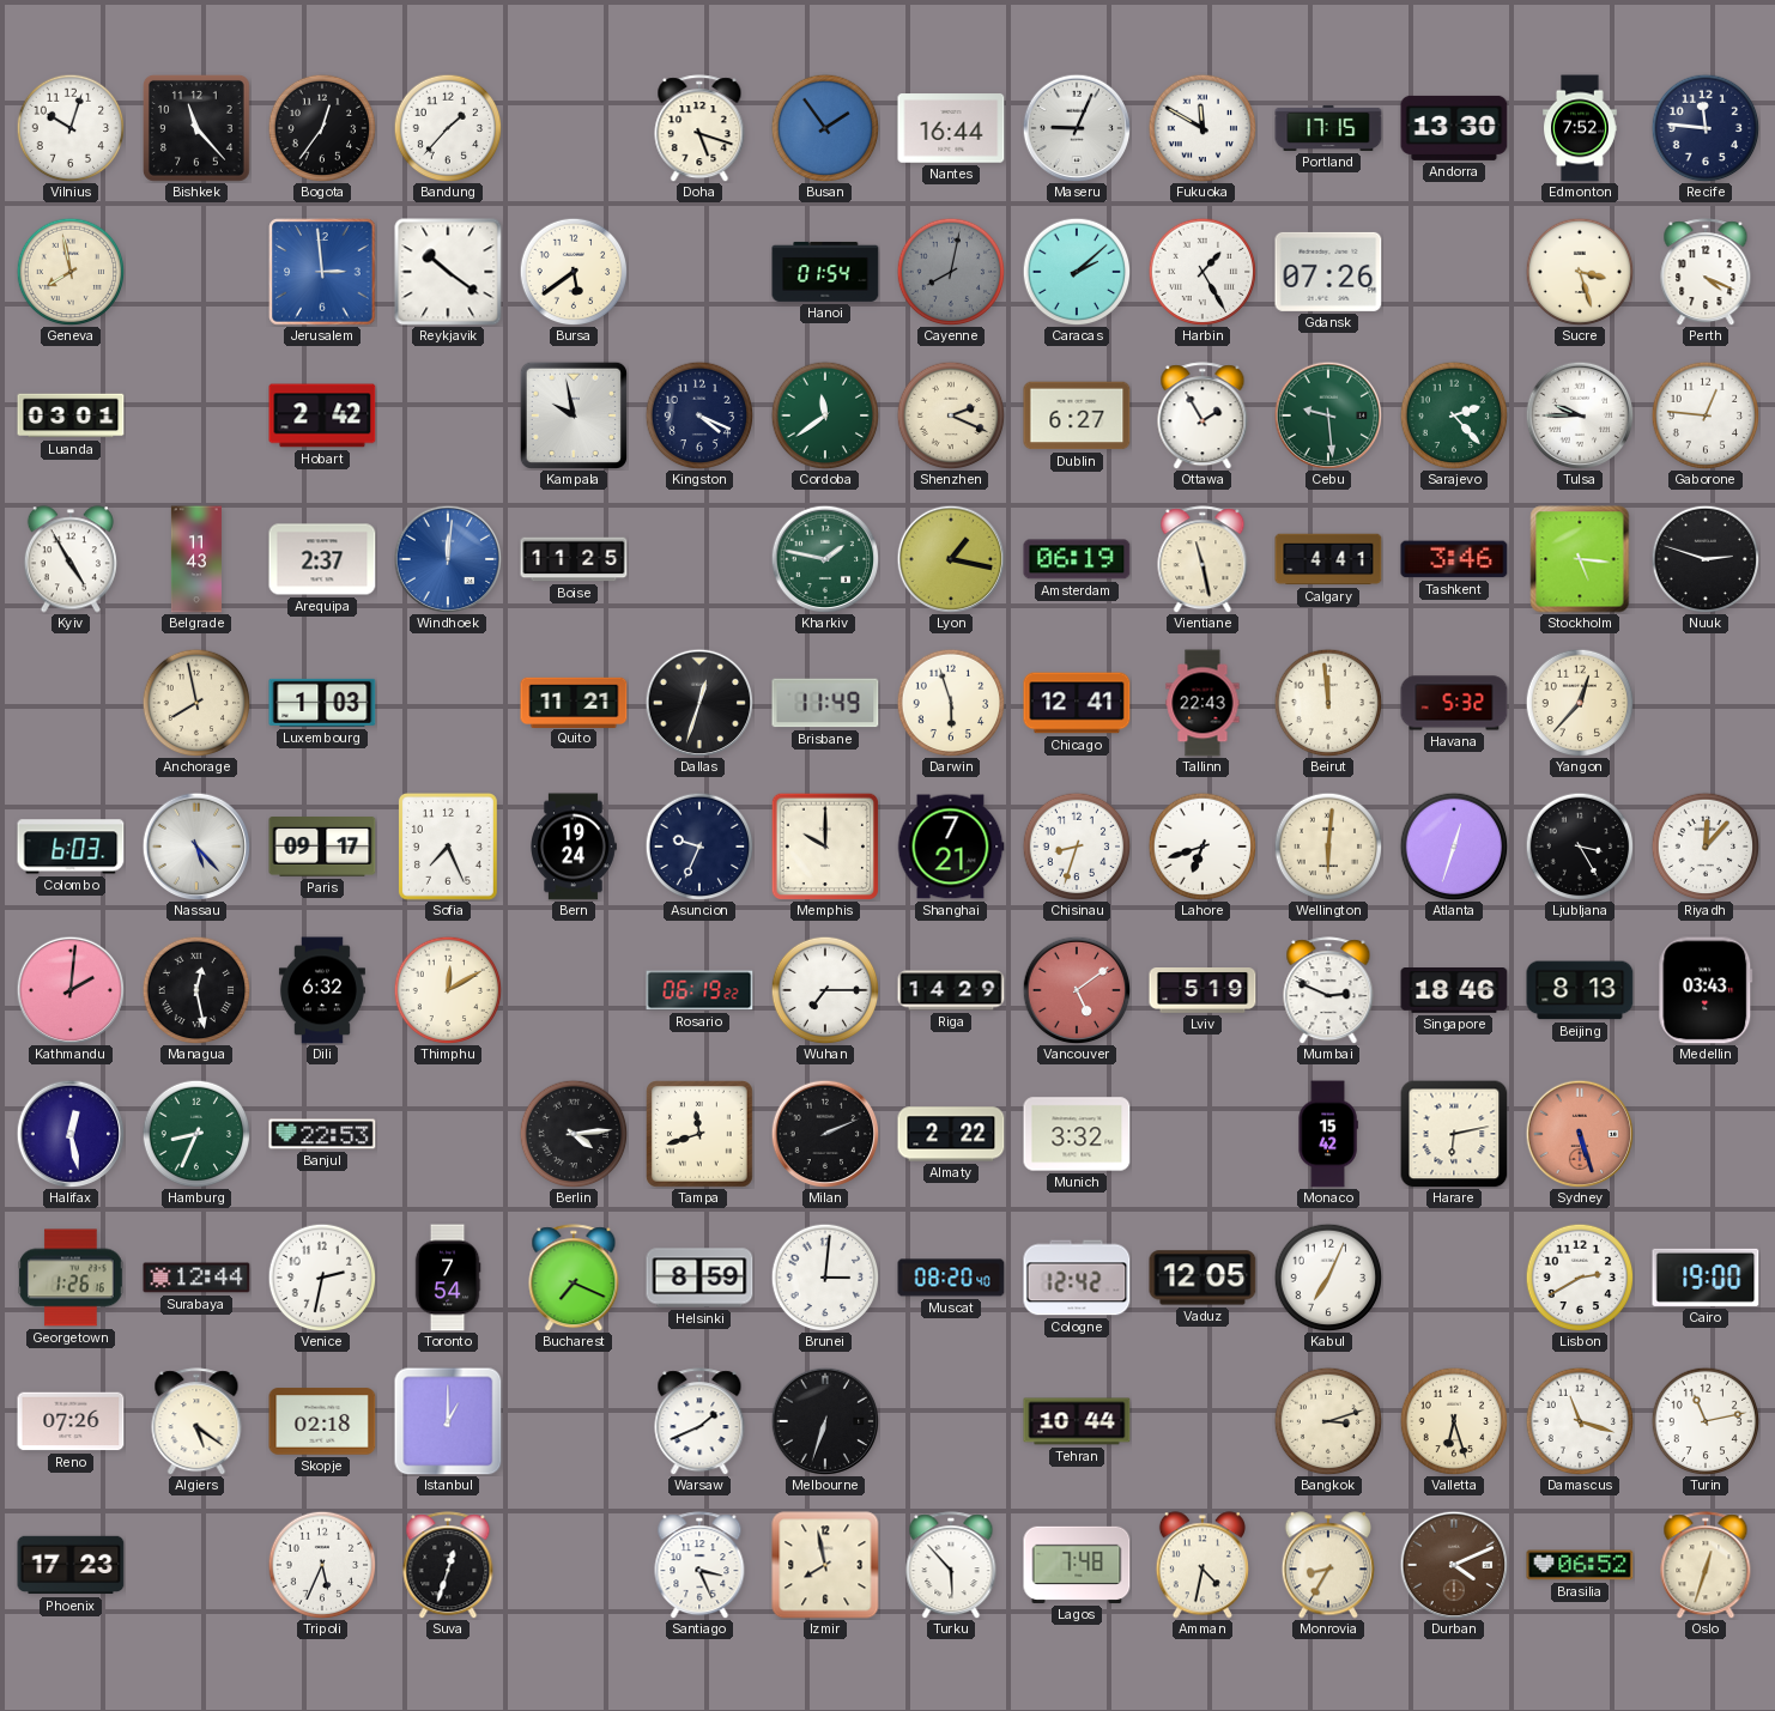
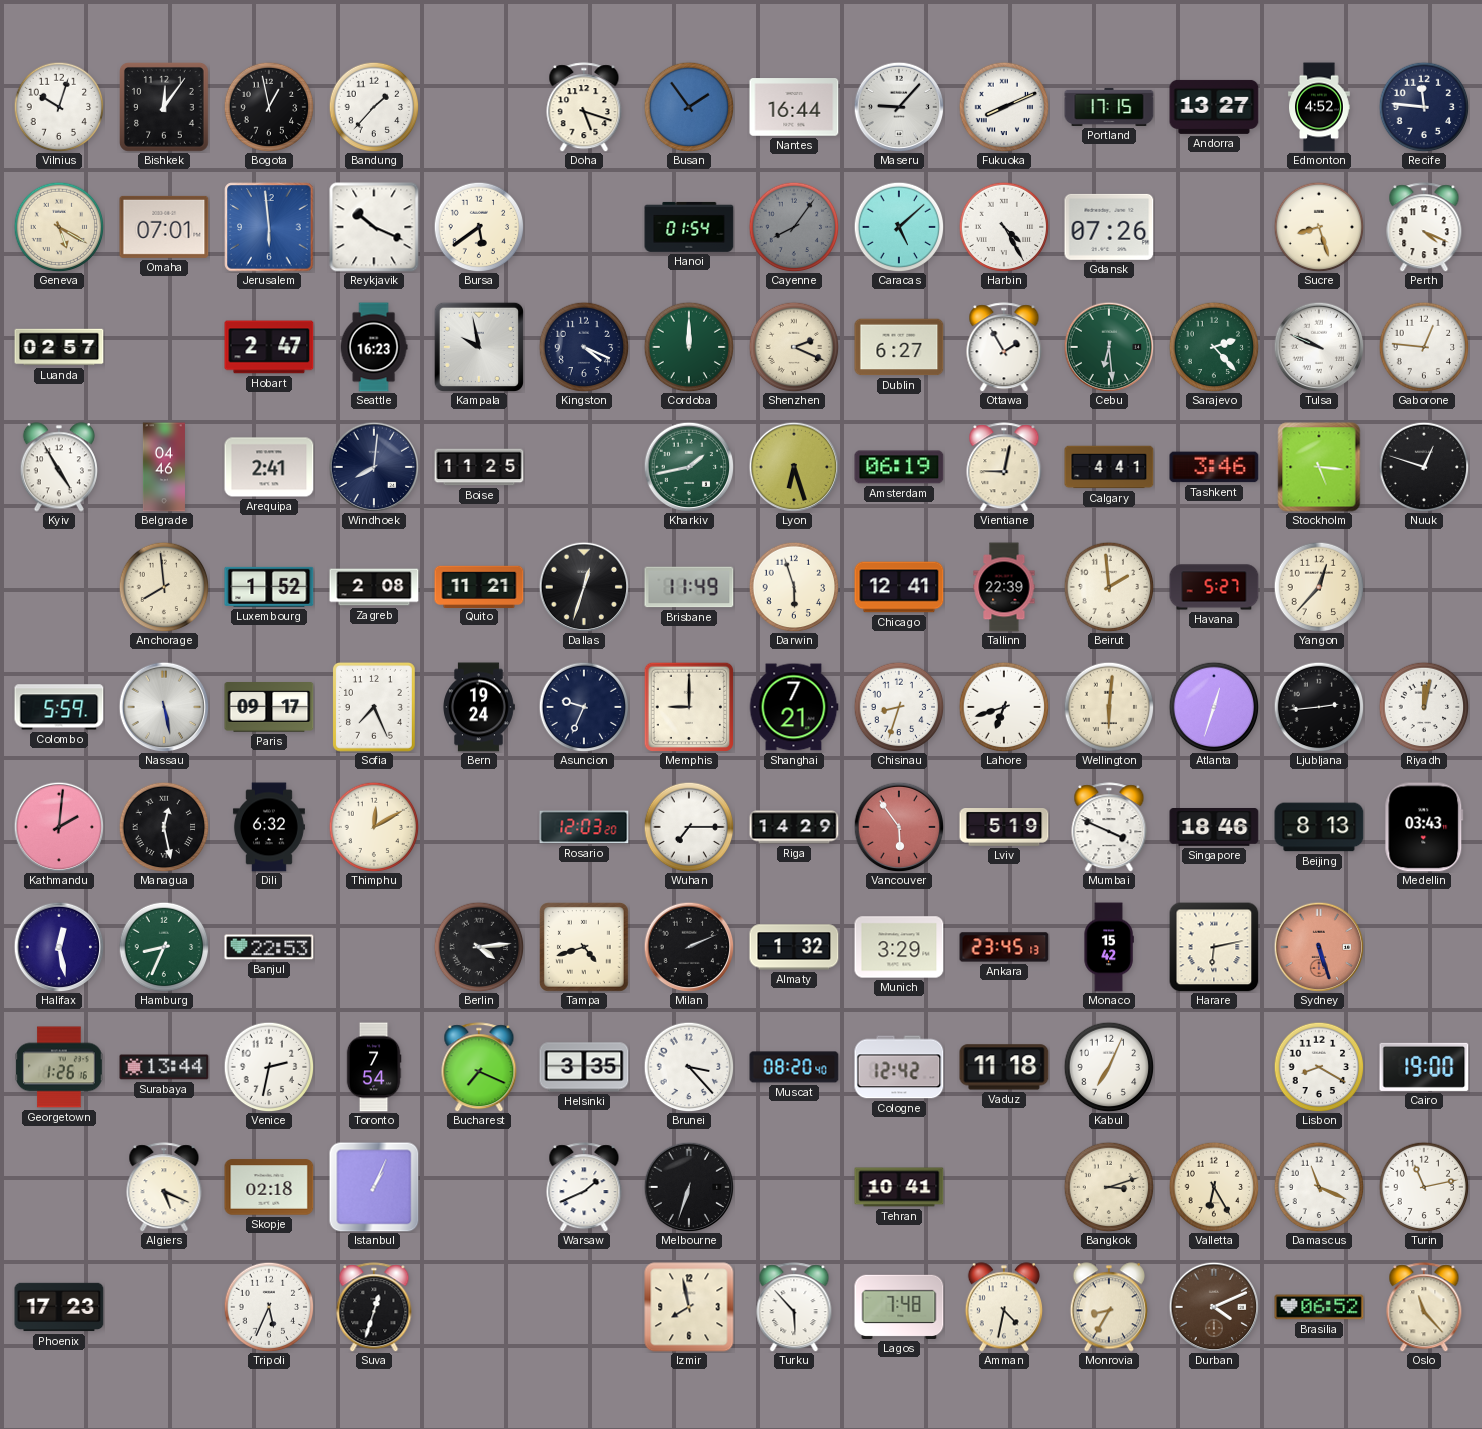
Bishkek: 11:23 -> 12:06 (165, 108)
Bogota: 12:36 -> 12:58 (269, 107)
Maseru: 9:04 -> 9:07 (899, 107)
Fukuoka: 11:50 -> 8:11 (1004, 107)
Andorra: 13:30 -> 13:27 (1214, 107)
Edmonton: 7:52 -> 4:52 (1320, 107)
Geneva: 7:58 -> 5:20 (59, 227)
Omaha: none -> 07:01 (164, 227)
Jerusalem: 2:59 -> 5:59 (269, 227)
Reykjavik: 10:21 -> 10:19 (374, 227)
Cayenne: 8:02 -> 8:06 (794, 227)
Caracas: 2:08 -> 5:08 (899, 227)
Harbin: 1:25 -> 4:25 (1004, 227)
Sucre: 3:27 -> 8:27 (1319, 227)
Luanda: 03:01 -> 02:57 (59, 347)
Hobart: 2:42 -> 2:47 (269, 347)
Seattle: none -> 16:23 (374, 347)
Cordoba: 11:39 -> 12:00 (689, 347)
Cebu: 9:29 -> 6:29 (1109, 347)
Tulsa: 9:45 -> 9:49 (1319, 347)
Belgrade: 11:43 -> 04:46 (164, 467)
Arequipa: 2:37 -> 2:41 (269, 467)
Windhoek: 12:01 -> 8:01 (374, 467)
Windhoek dial: blue -> navy (374, 467)
Kharkiv: 1:47 -> 1:43 (689, 467)
Lyon: 1:17 -> 6:27 (794, 467)
Vientiane: 11:28 -> 9:02 (1004, 467)
Nuuk: 2:48 -> 12:48 (1424, 467)
Anchorage: 7:58 -> 7:59 (164, 587)
Luxembourg: 1:03 -> 1:52 (269, 587)
Zagreb: none -> 2:08 (374, 587)
Tallinn: 22:43 -> 22:39 (1004, 587)
Beirut: 11:59 -> 1:59 (1109, 587)
Havana: 5:32 -> 5:27 (1214, 587)
Colombo: 6:03 -> 5:59 (59, 707)
Nassau: 5:23 -> 5:28 (164, 707)
Memphis: 10:00 -> 9:00 (689, 707)
Ljubljana: 3:25 -> 2:44 (1319, 707)
Riyadh: 12:07 -> 12:02 (1424, 707)
Rosario: 06:19 -> 12:03 (584, 827)
Vancouver: 5:09 -> 5:54 (899, 827)
Mumbai: 2:49 -> 3:49 (1109, 827)
Tampa: 11:42 -> 4:42 (585, 948)
Almaty: 2:22 -> 1:32 (794, 947)
Munich: 3:32 -> 3:29 (899, 947)
Ankara: none -> 23:45 (1004, 947)
Surabaya: 12:44 -> 13:44 (164, 1067)
Helsinki: 8:59 -> 3:35 (584, 1067)
Brunei: 3:01 -> 3:23 (689, 1067)
Vaduz: 12:05 -> 11:18 (1004, 1067)
Lisbon: 2:40 -> 8:20 (1319, 1067)
Reno: 07:26 -> none (71, 1421)
Algiers: 5:21 -> 5:19 (164, 1187)
Istanbul: 1:00 -> 1:04 (374, 1187)
Tehran: 10:44 -> 10:41 (899, 1187)
Valletta: 6:27 -> 6:25 (1214, 1187)
Damascus: 11:18 -> 11:19 (1319, 1187)
Santiago: 3:26 -> none (699, 1565)
Oslo: 12:33 -> 11:23 (1424, 1307)
